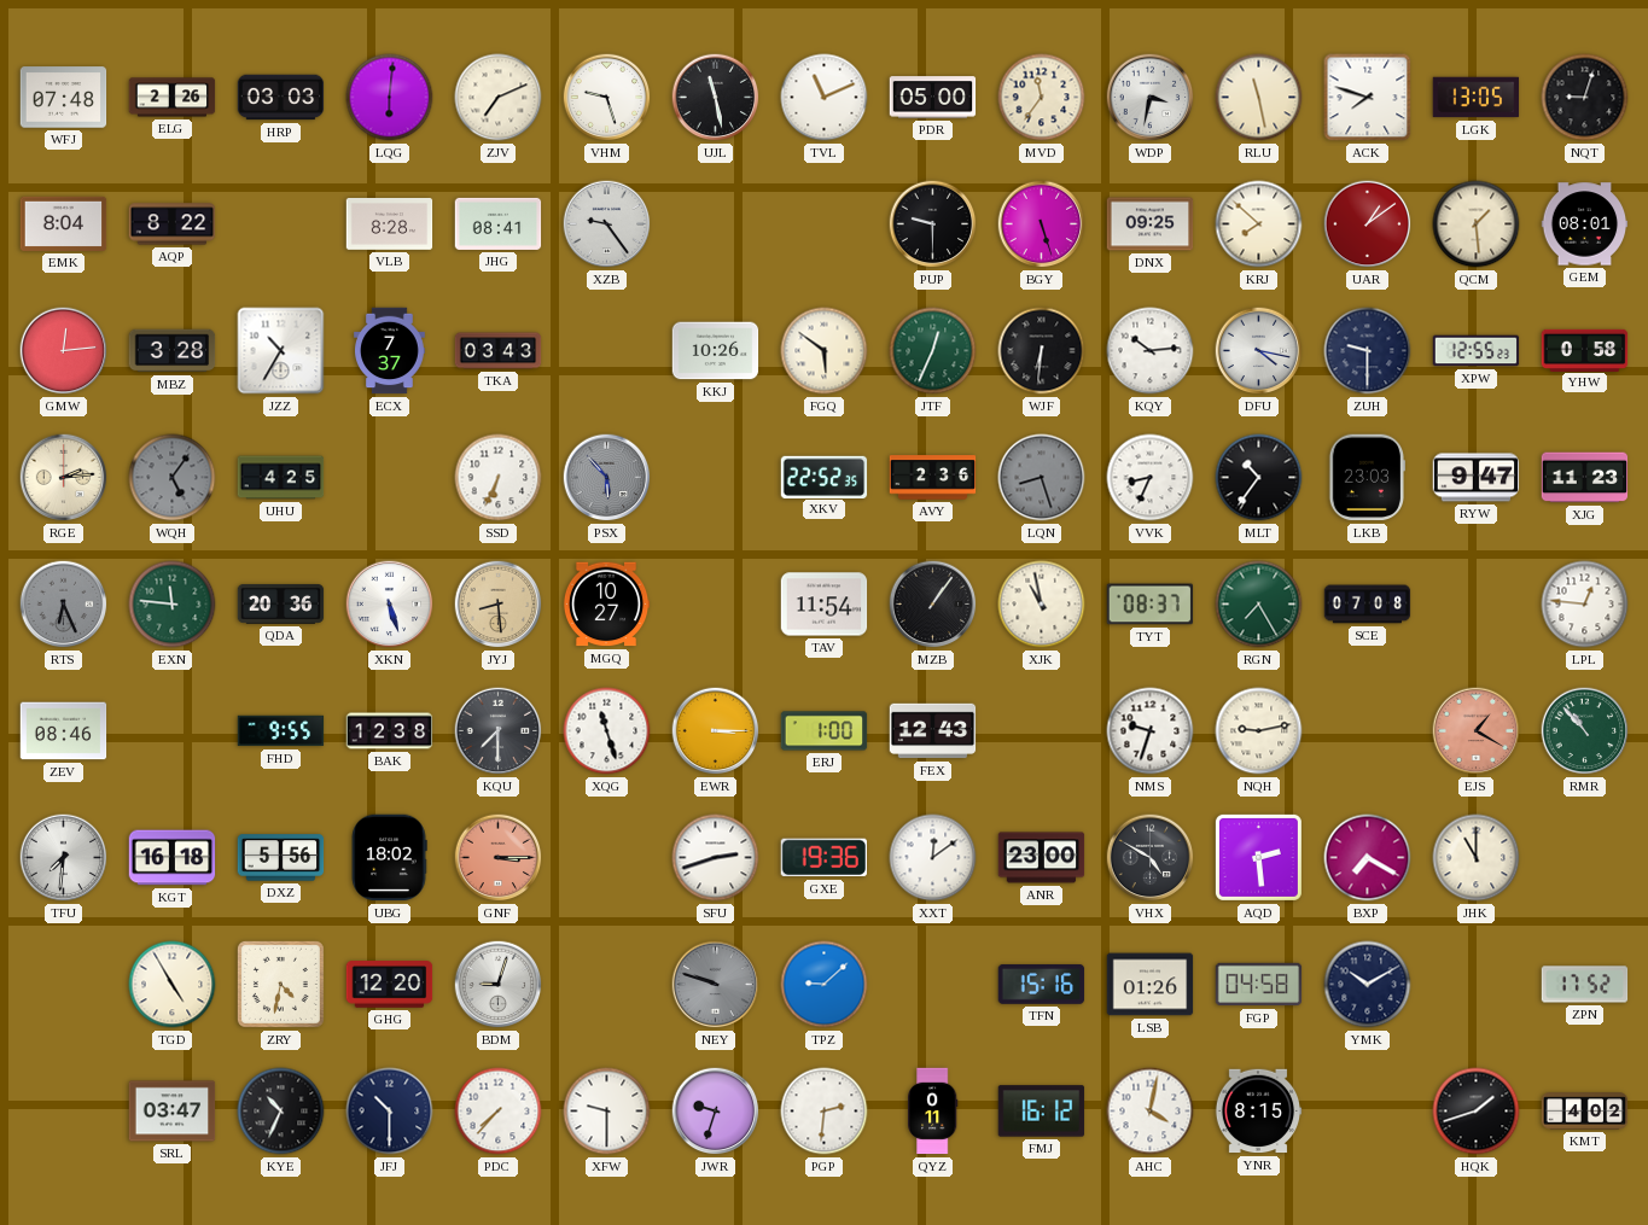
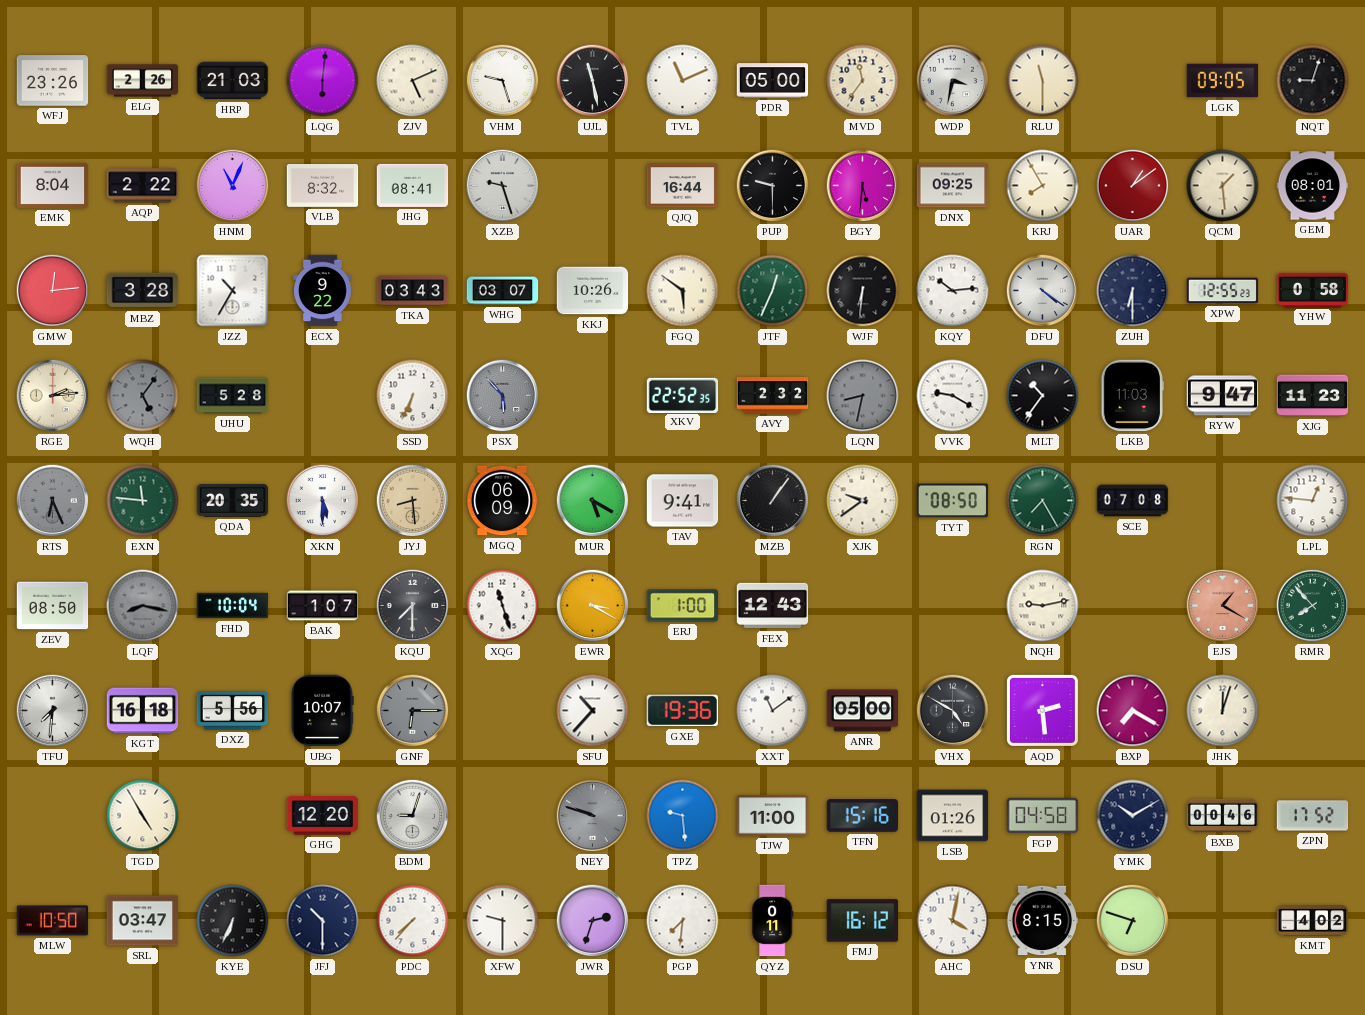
WFJ: 07:48 -> 23:26 (53, 81)
HRP: 03:03 -> 21:03 (233, 81)
ZJV: 7:11 -> 5:11 (413, 81)
RLU: 11:28 -> 11:30 (1043, 81)
ACK: 7:48 -> none (1368, 98)
LGK: 13:05 -> 09:05 (1223, 81)
AQP: 8:22 -> 2:22 (143, 186)
HNM: none -> 11:04 (233, 186)
VLB: 8:28 -> 8:32 (323, 186)
XZB: 9:24 -> 9:27 (503, 186)
QJQ: none -> 16:44 (683, 186)
BGY: 5:27 -> 5:31 (863, 186)
KRJ: 7:52 -> 7:55 (1043, 186)
ECX: 7:37 -> 9:22 (323, 291)
WHG: none -> 03:07 (503, 291)
DFU: 4:17 -> 4:21 (1043, 291)
ZUH: 9:30 -> 6:30 (1133, 291)
UHU: 4:25 -> 5:28 (233, 396)
AVY: 2:36 -> 2:32 (773, 396)
LQN: 8:27 -> 8:32 (863, 396)
VVK: 8:34 -> 9:20 (953, 396)
LKB: 23:03 -> 11:03 (1132, 396)
QDA: 20:36 -> 20:35 (233, 500)
XKN: 5:27 -> 5:30 (323, 501)
MGQ: 10:27 -> 06:09 (502, 501)
MUR: none -> 5:20 (593, 501)
TAV: 11:54 -> 9:41 (683, 501)
XJK: 10:58 -> 9:39 (863, 501)
TYT: 08:37 -> 08:50 (953, 501)
ZEV: 08:46 -> 08:50 (53, 606)
LQF: none -> 8:17 (143, 606)
FHD: 9:55 -> 10:04 (233, 606)
BAK: 12:38 -> 1:07 (323, 606)
EWR: 3:15 -> 3:20 (593, 606)
NMS: 9:33 -> none (1151, 731)
RMR: 10:53 -> 7:53 (1313, 606)
UBG: 18:02 -> 10:07 (322, 711)
GNF: 3:15 -> 6:15 (413, 711)
GNF dial: salmon -> grey (413, 711)
SFU: 2:42 -> 10:37 (593, 711)
XXT: 12:09 -> 11:09 (773, 711)
ANR: 23:00 -> 05:00 (863, 711)
JHK: 11:00 -> 12:03 (1223, 711)
ZRY: 4:32 -> none (280, 984)
TPZ: 9:08 -> 9:29 (683, 816)
TJW: none -> 11:00 (773, 816)
BXB: none -> 00:46 (1223, 816)
MLW: none -> 10:50 (53, 921)
KYE: 10:34 -> 6:34 (233, 921)
JWR: 9:33 -> 2:33 (593, 921)
PGP: 2:31 -> 7:31 (683, 921)
DSU: none -> 6:48 (1133, 921)
HQK: 1:42 -> none (1477, 1112)
